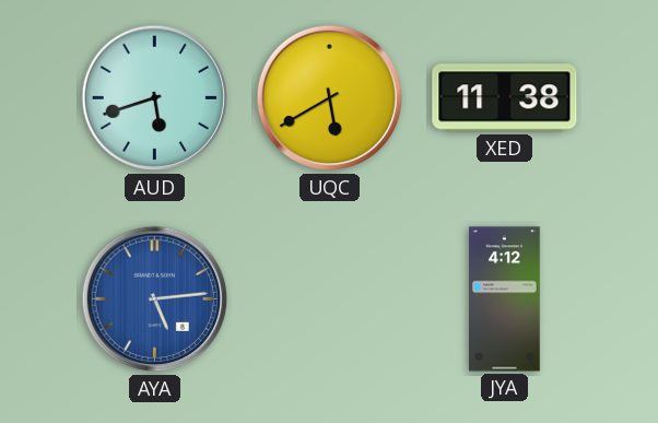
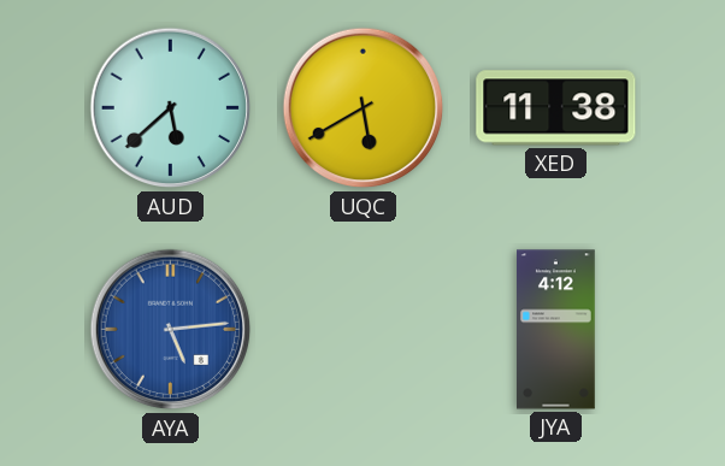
AUD: 5:42 -> 5:38 (171, 108)
